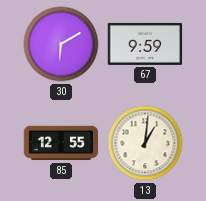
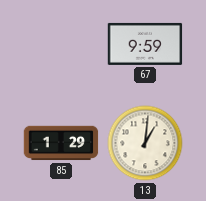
30: 6:10 -> none (61, 44)
85: 12:55 -> 1:29 (61, 143)
